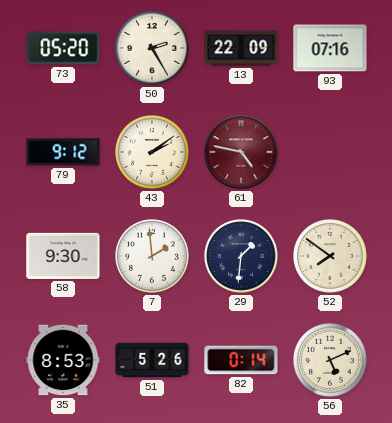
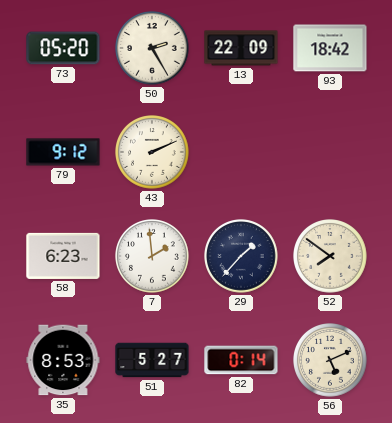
93: 07:16 -> 18:42 (330, 48)
43: 2:09 -> 2:11 (153, 153)
61: 4:47 -> none (241, 152)
58: 9:30 -> 6:23 (63, 256)
29: 1:31 -> 1:37 (242, 257)
51: 5:26 -> 5:27 (152, 360)
